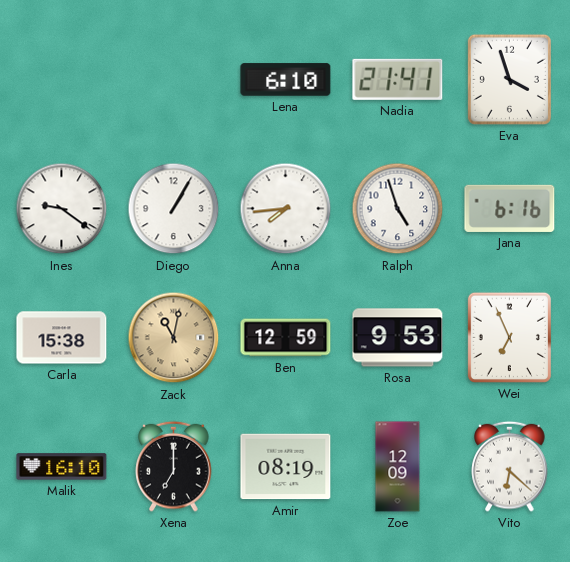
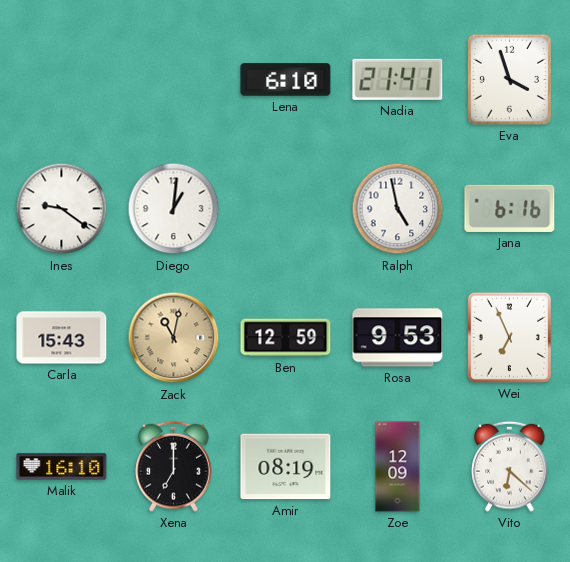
Diego: 1:05 -> 1:01 (174, 209)
Anna: 7:44 -> none (286, 209)
Ralph: 4:57 -> 4:58 (398, 209)
Carla: 15:38 -> 15:43 (62, 338)
